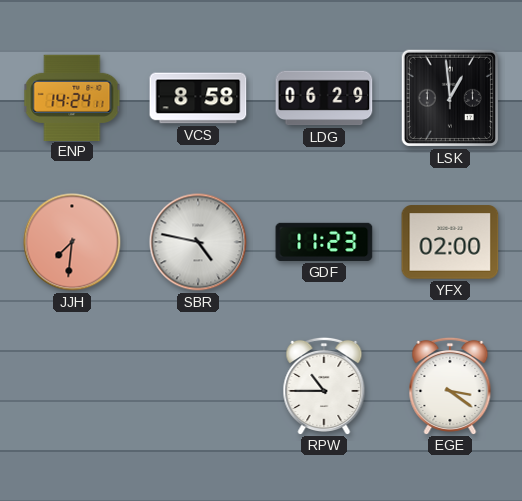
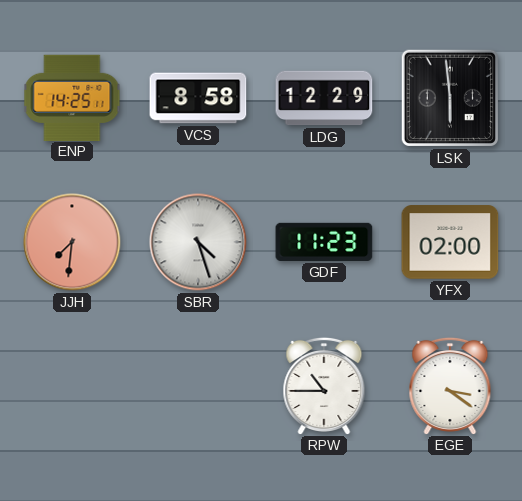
ENP: 14:24 -> 14:25 (72, 97)
LDG: 06:29 -> 12:29 (324, 98)
LSK: 12:59 -> 5:59 (450, 98)
SBR: 4:47 -> 4:27 (198, 242)
